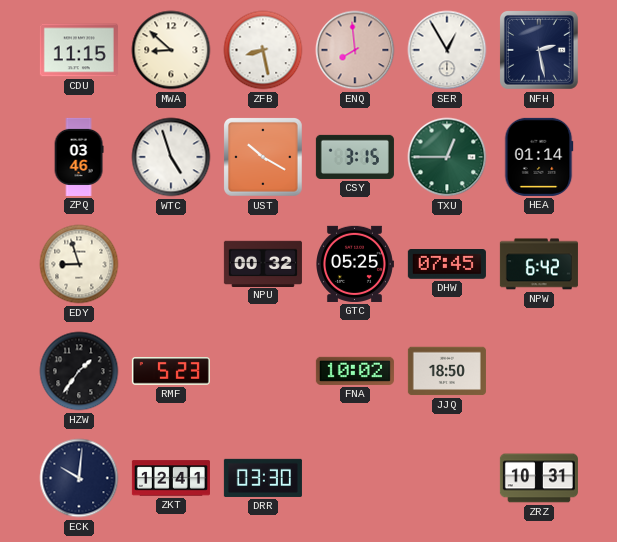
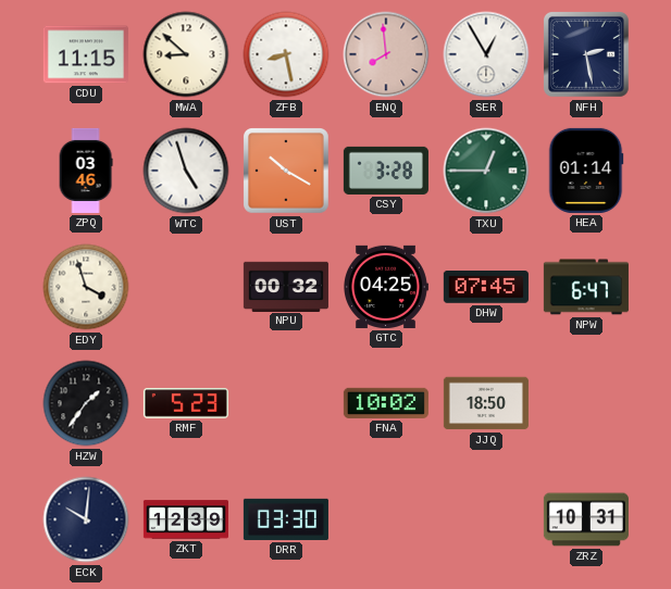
CSY: 3:15 -> 3:28 (386, 171)
EDY: 8:57 -> 3:57 (86, 287)
GTC: 05:25 -> 04:25 (386, 287)
NPW: 6:42 -> 6:47 (586, 287)
ZKT: 12:41 -> 12:39 (186, 519)
